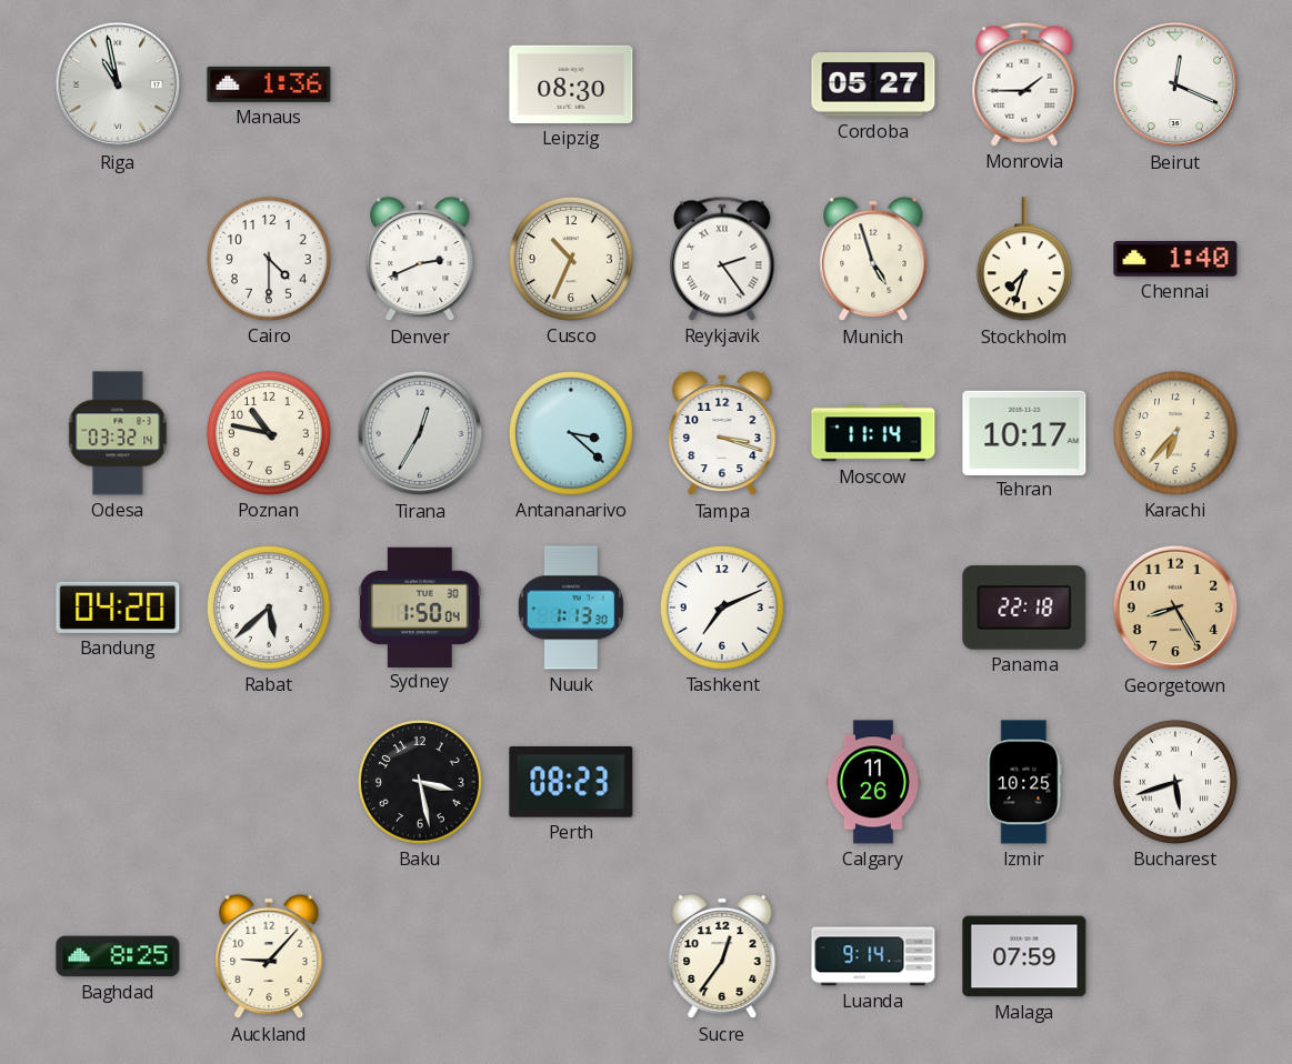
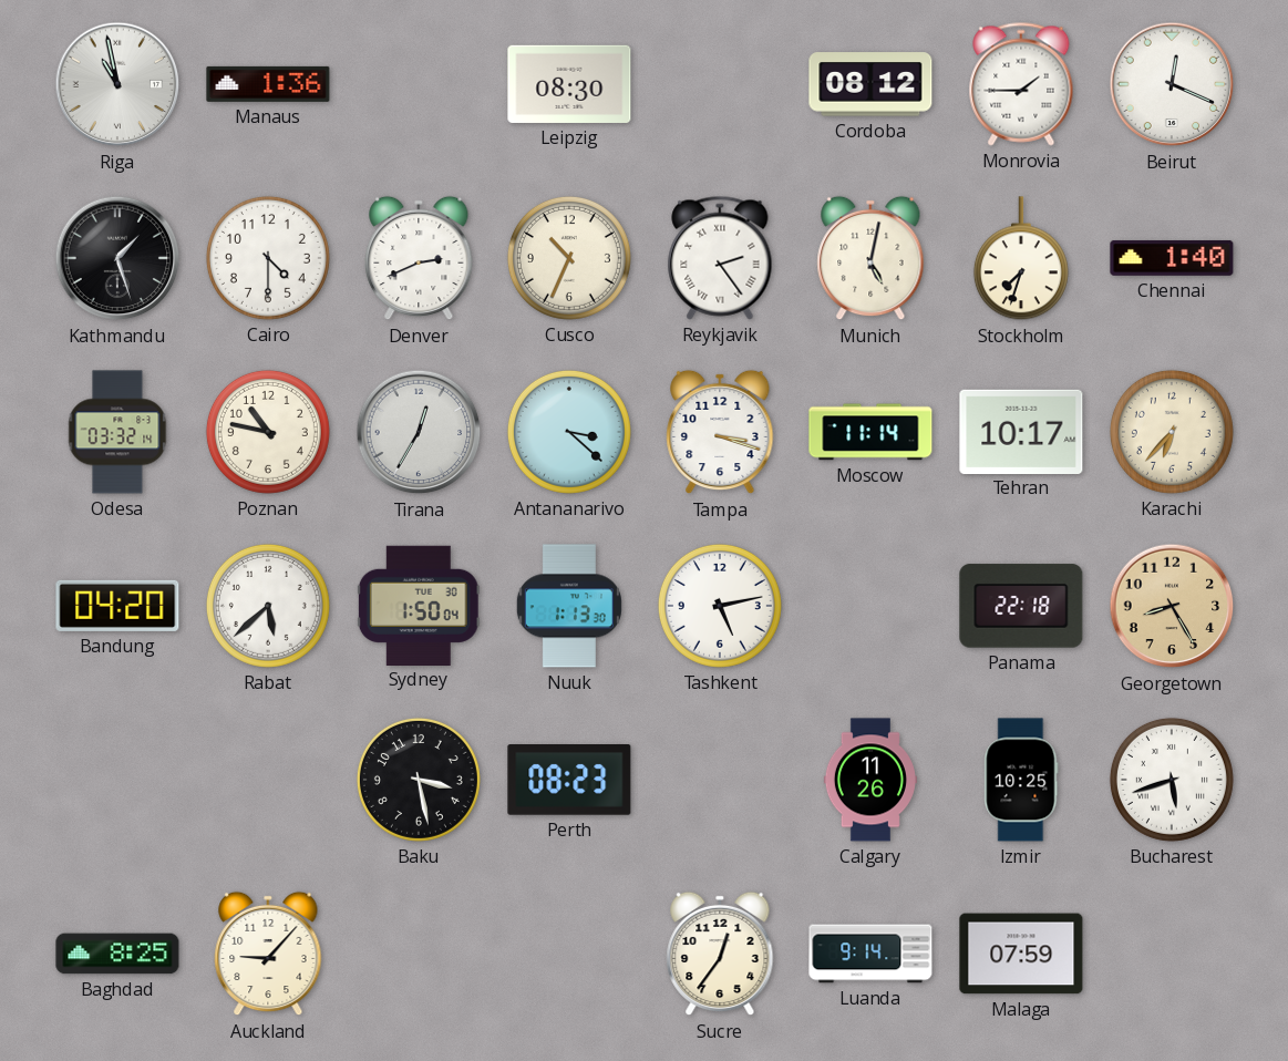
Cordoba: 05:27 -> 08:12 (870, 84)
Kathmandu: none -> 1:27 (117, 258)
Munich: 4:57 -> 5:02 (870, 258)
Tashkent: 7:11 -> 5:13 (720, 606)
